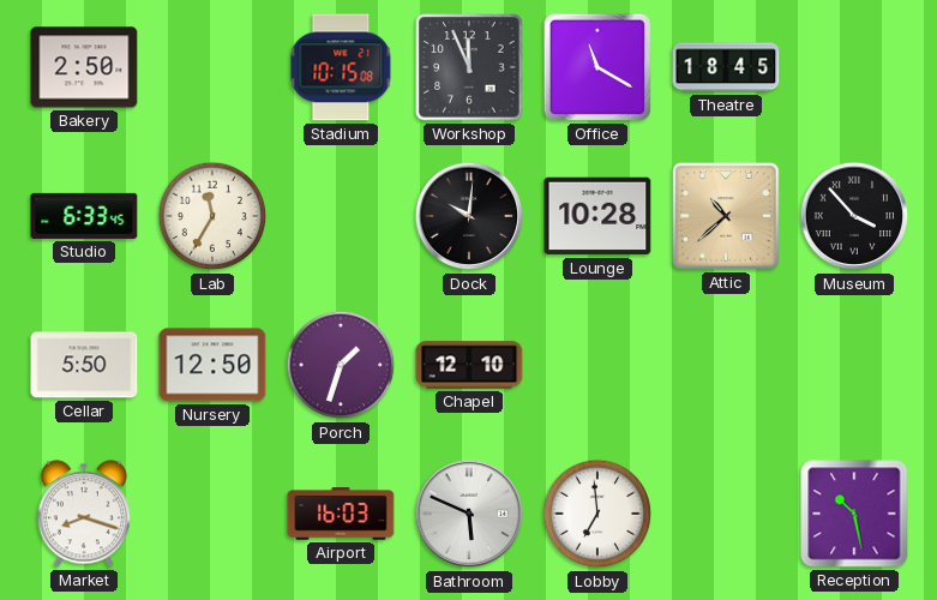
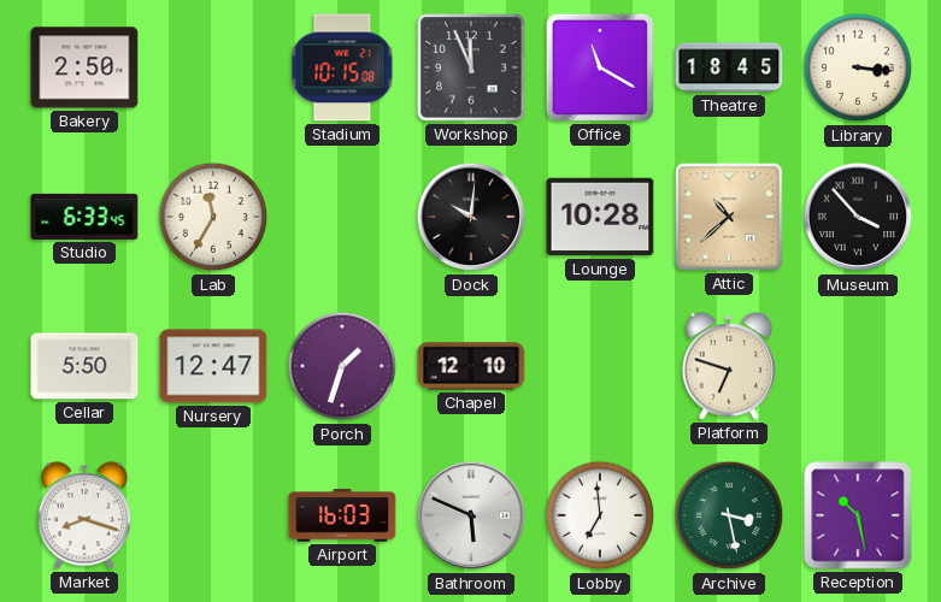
Library: none -> 3:16 (858, 67)
Nursery: 12:50 -> 12:47 (213, 366)
Platform: none -> 6:48 (729, 366)
Archive: none -> 3:28 (729, 515)
